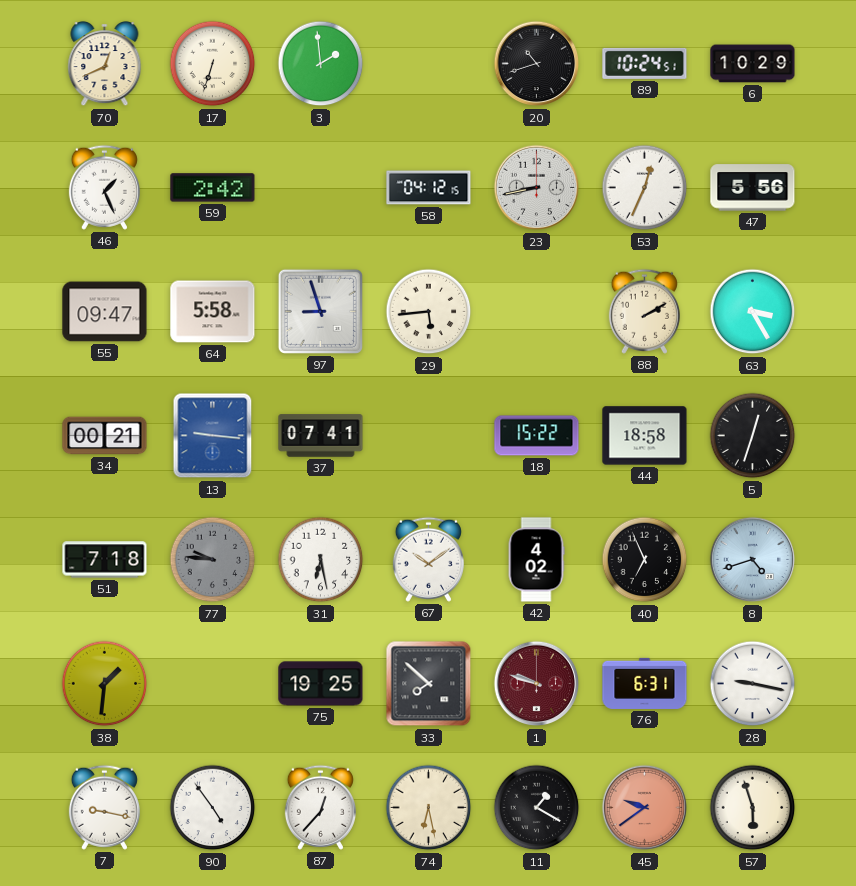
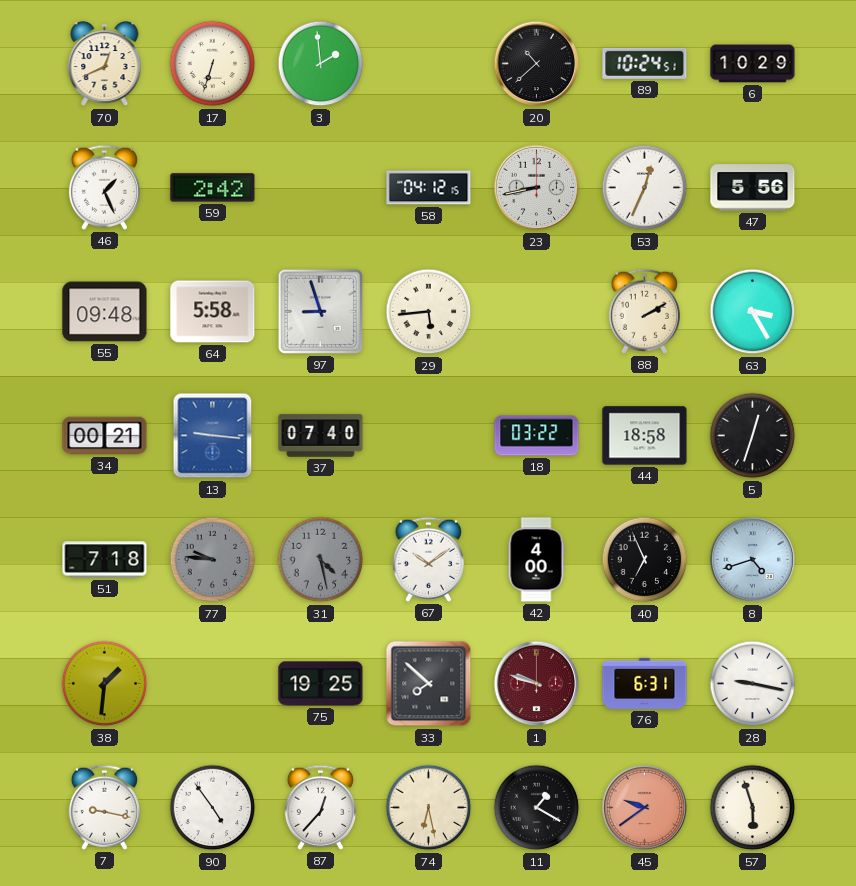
20: 10:42 -> 10:38 (537, 64)
55: 09:47 -> 09:48 (105, 312)
37: 07:41 -> 07:40 (321, 436)
18: 15:22 -> 03:22 (537, 436)
31: 6:28 -> 4:28 (321, 560)
31 dial: white -> grey (321, 560)
42: 4:02 -> 4:00 (536, 560)
